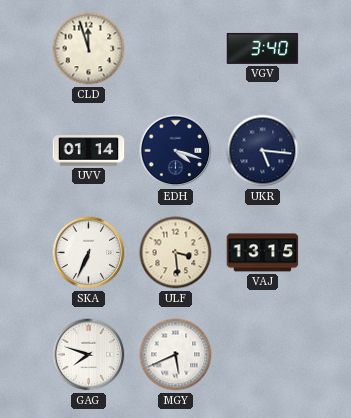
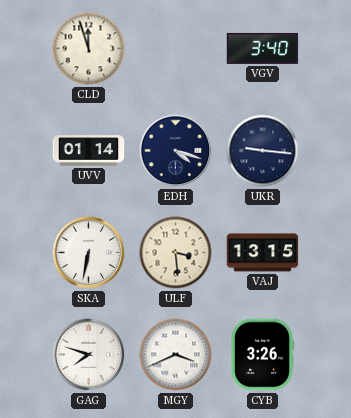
UKR: 5:16 -> 9:16 (263, 151)
SKA: 6:34 -> 6:32 (89, 253)
MGY: 5:41 -> 3:41 (176, 355)
CYB: none -> 3:26 (262, 355)
